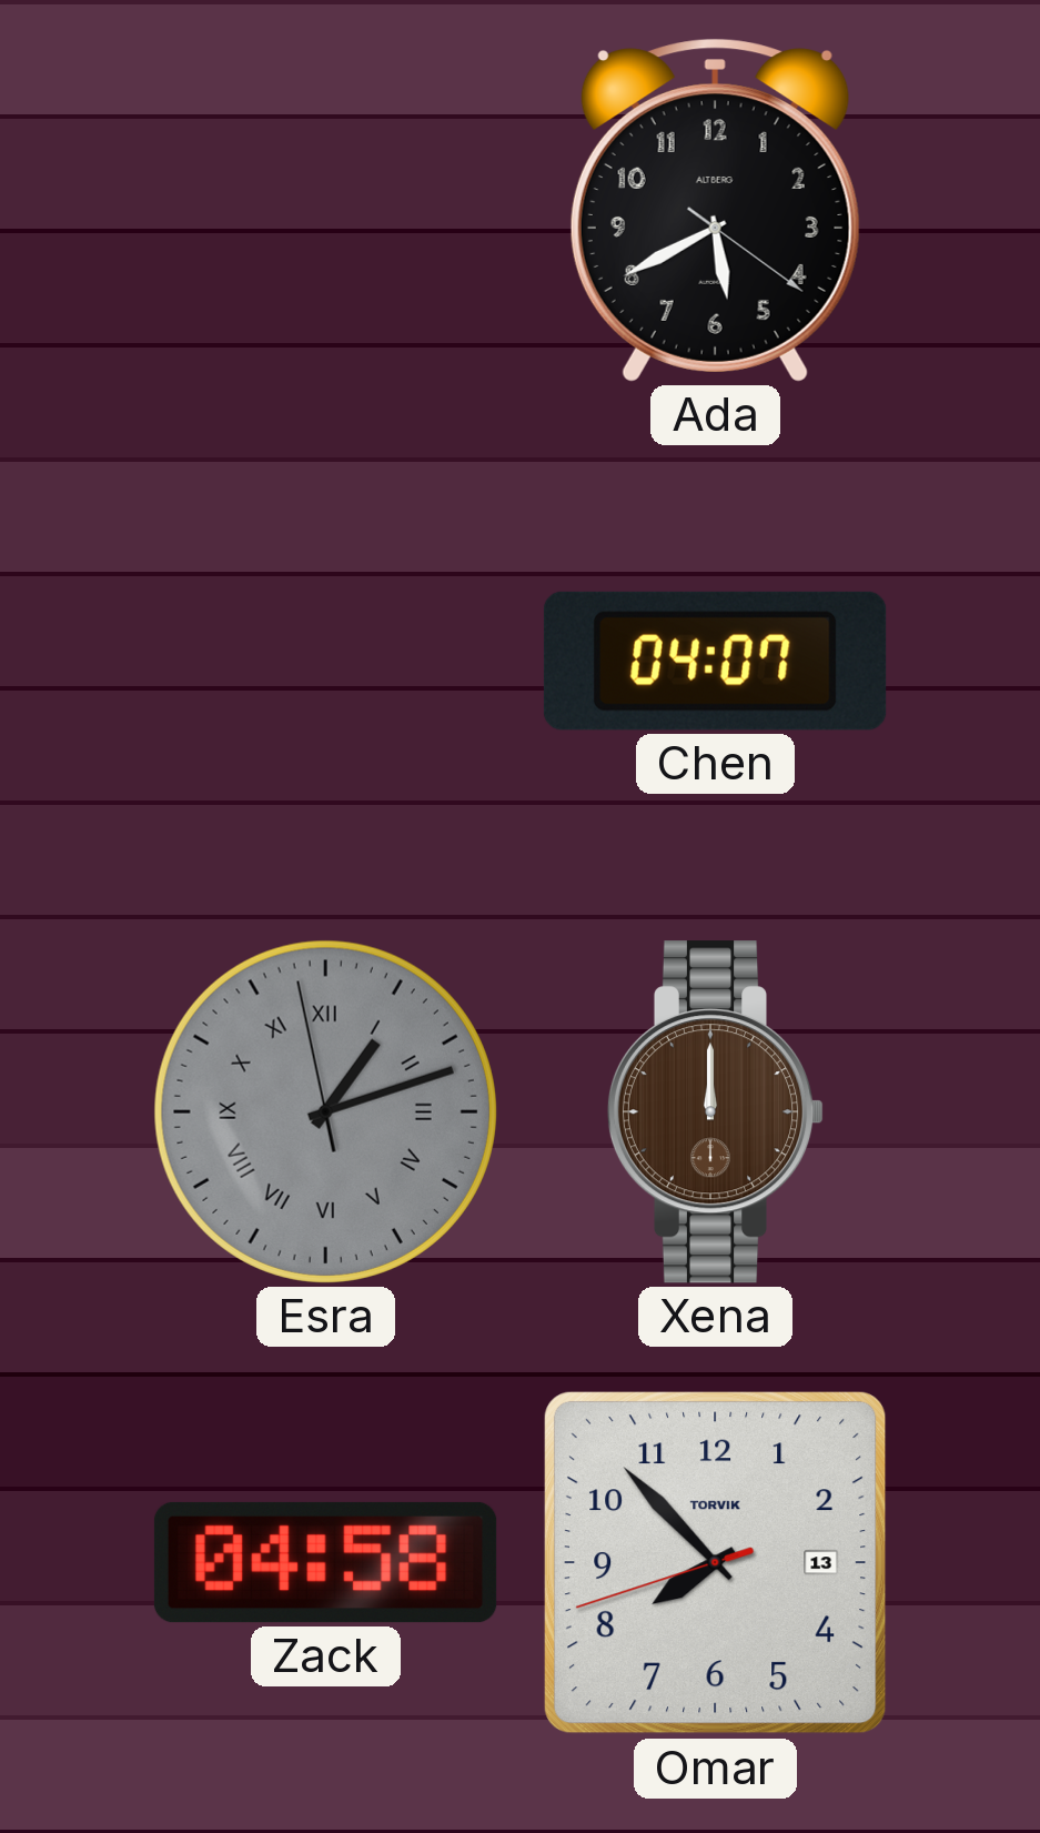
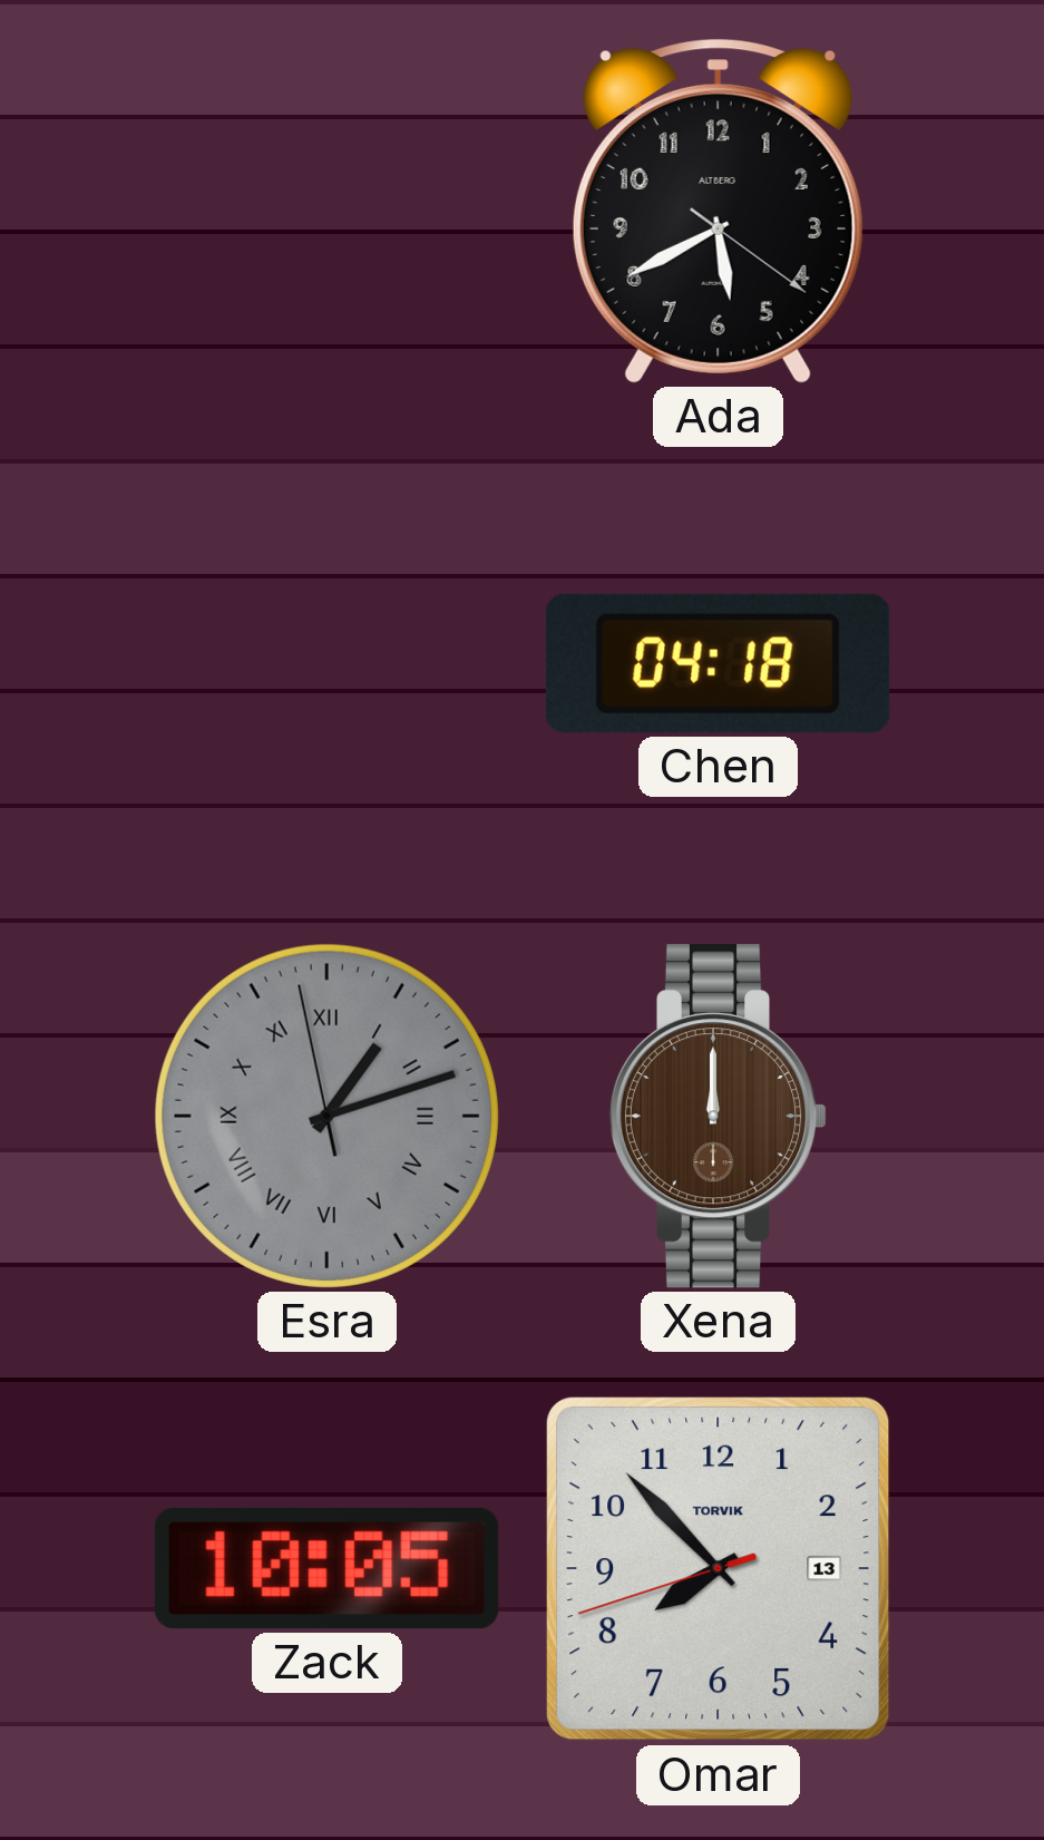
Chen: 04:07 -> 04:18 (718, 663)
Zack: 04:58 -> 10:05 (326, 1568)
